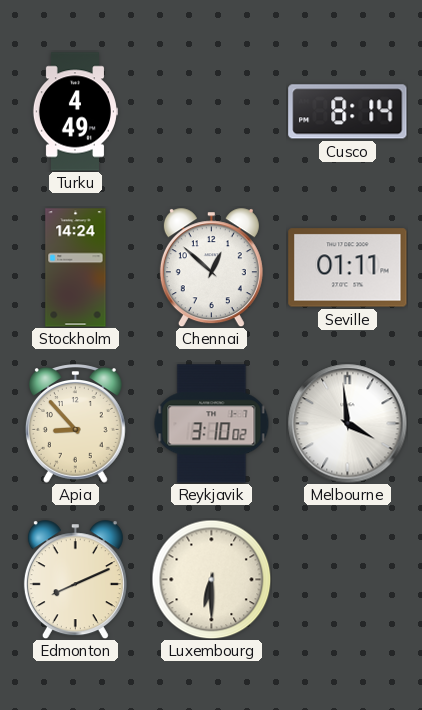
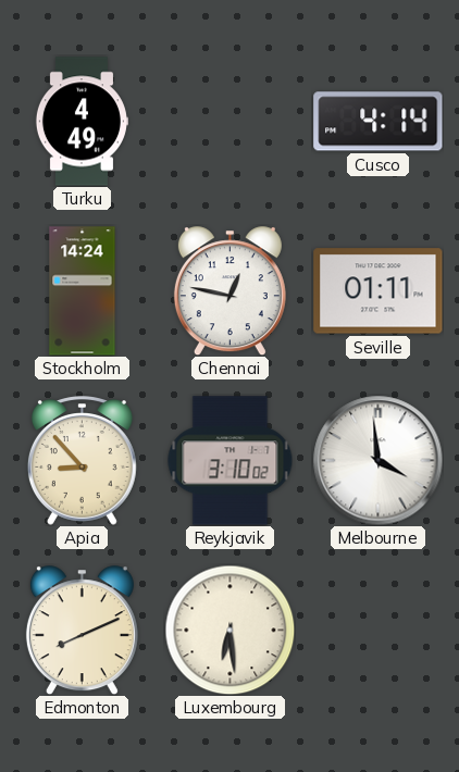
Cusco: 8:14 -> 4:14 (379, 122)
Chennai: 12:52 -> 12:47 (230, 291)
Luxembourg: 6:30 -> 6:29 (230, 630)
